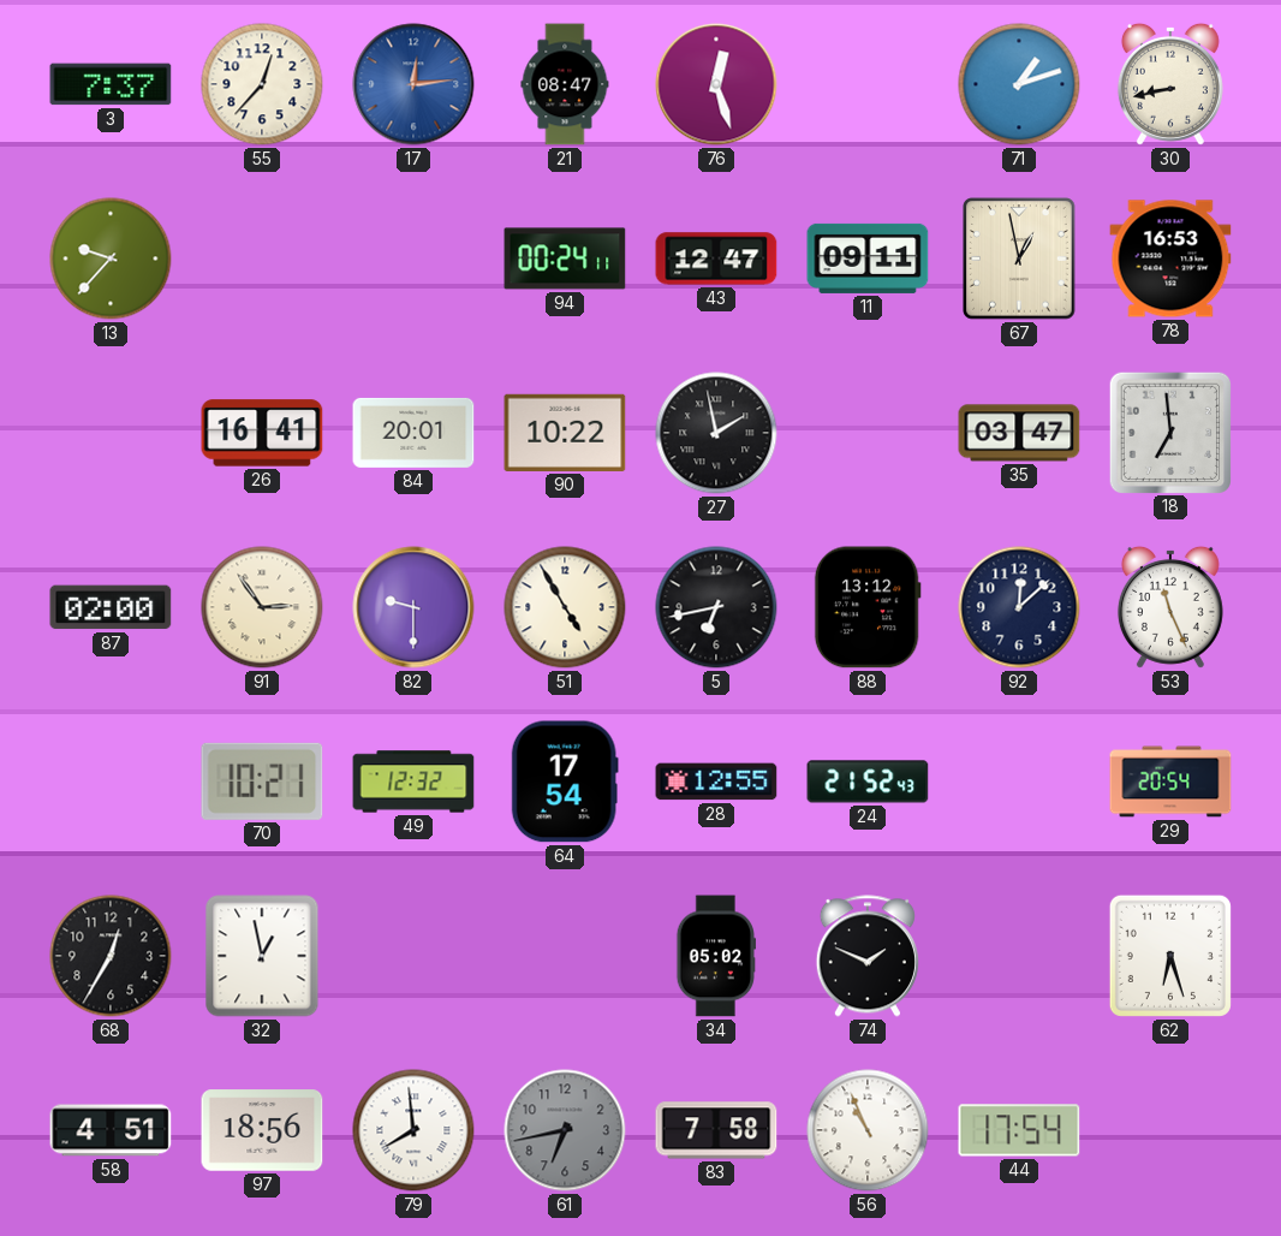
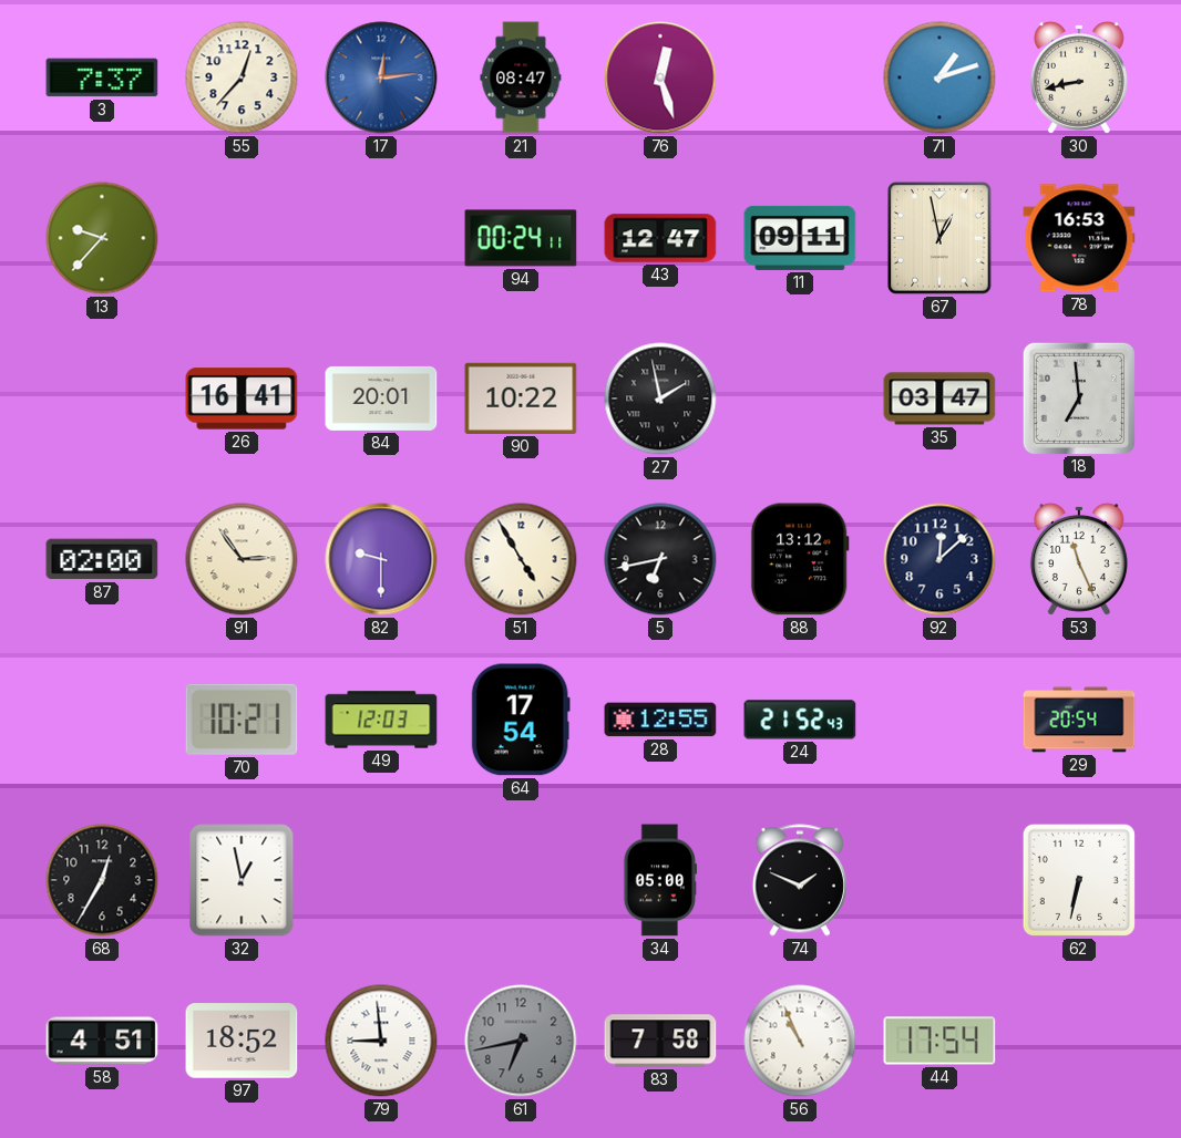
49: 12:32 -> 12:03 (381, 720)
34: 05:02 -> 05:00 (659, 880)
62: 6:27 -> 6:32 (1079, 880)
97: 18:56 -> 18:52 (242, 1041)
79: 7:59 -> 8:59 (381, 1041)
